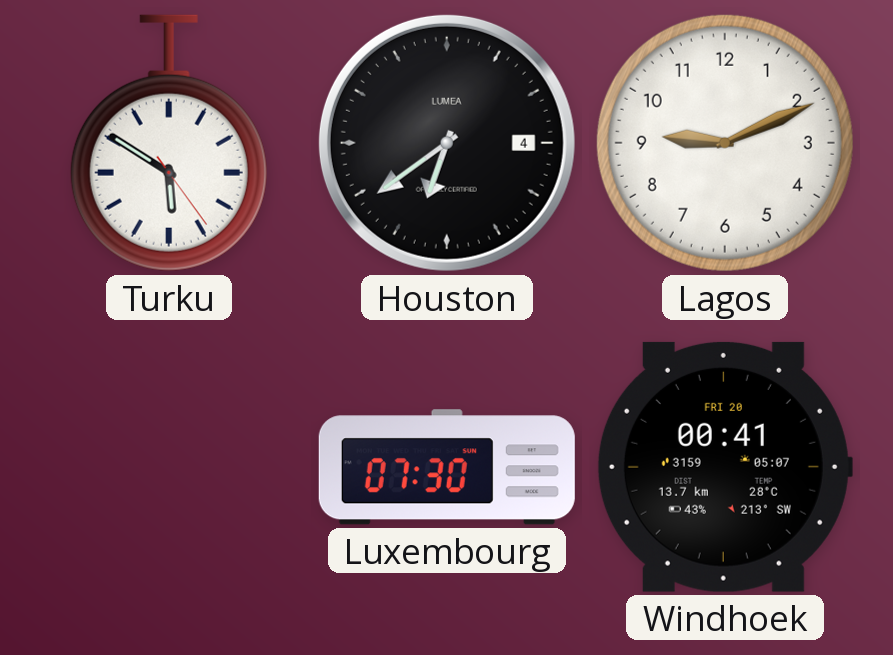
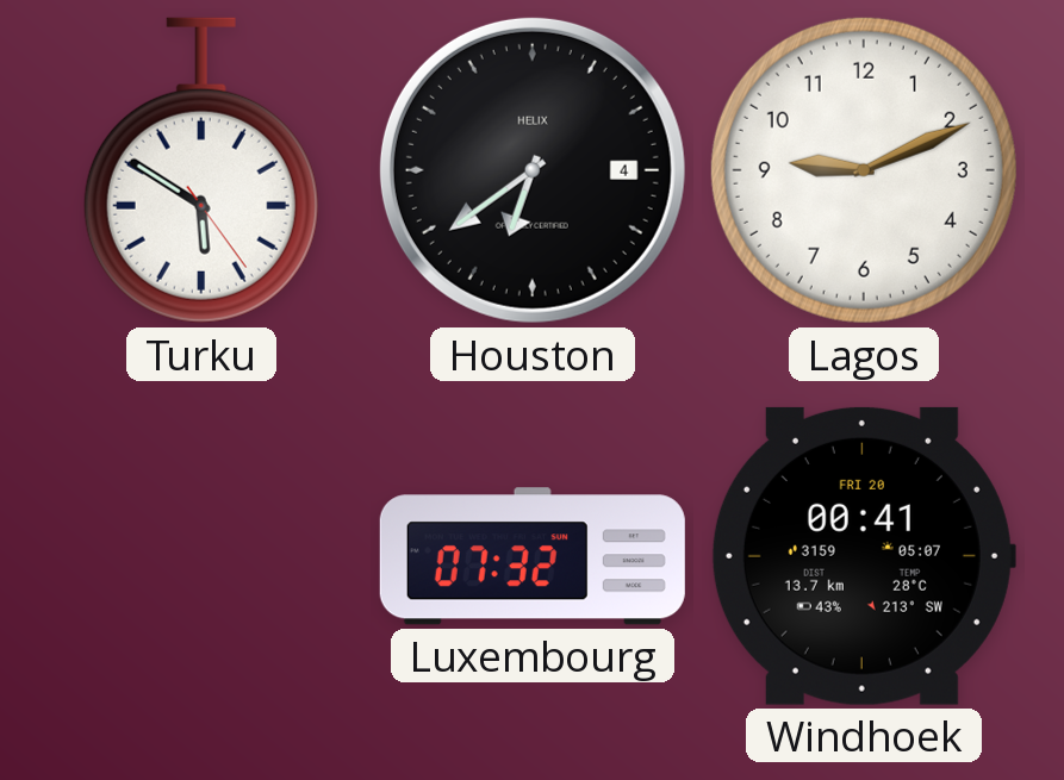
Houston brand: LUMEA -> HELIX (533, 170)
Luxembourg: 07:30 -> 07:32 (533, 556)
